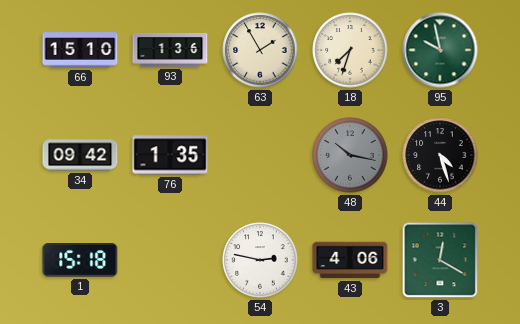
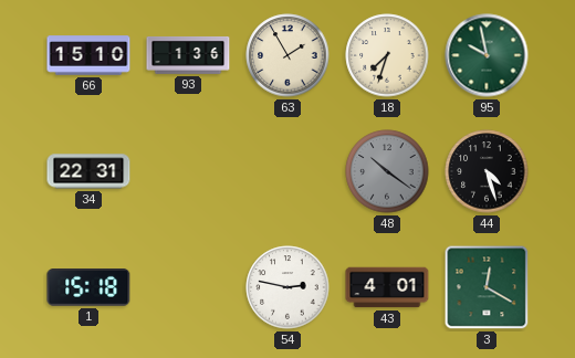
34: 09:42 -> 22:31 (88, 171)
76: 1:35 -> none (170, 155)
48: 10:17 -> 10:21 (387, 171)
43: 4:06 -> 4:01 (387, 287)
